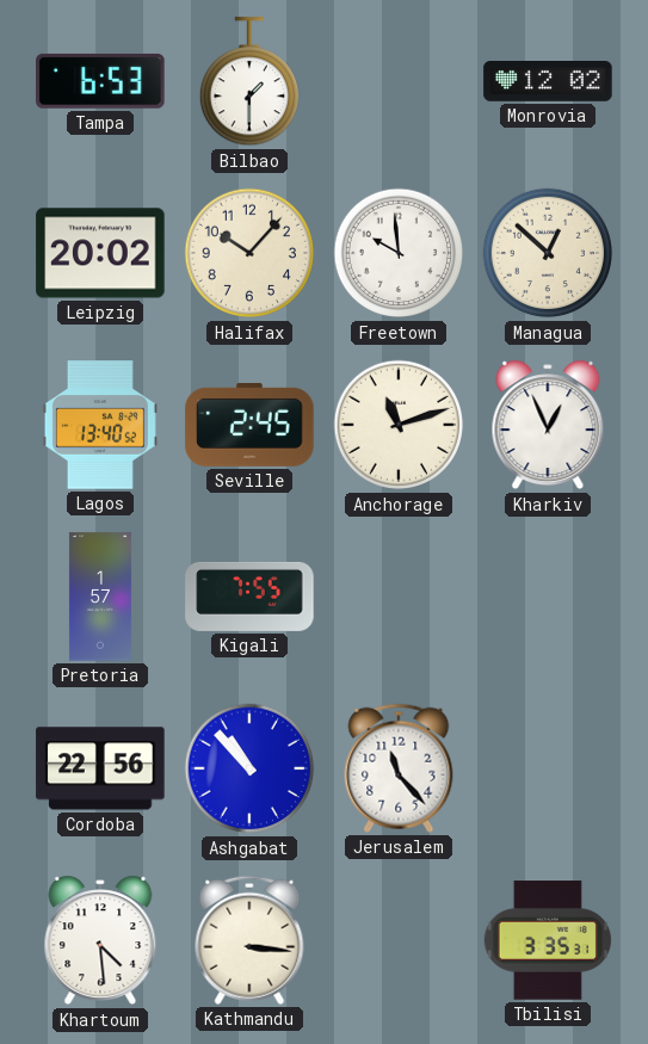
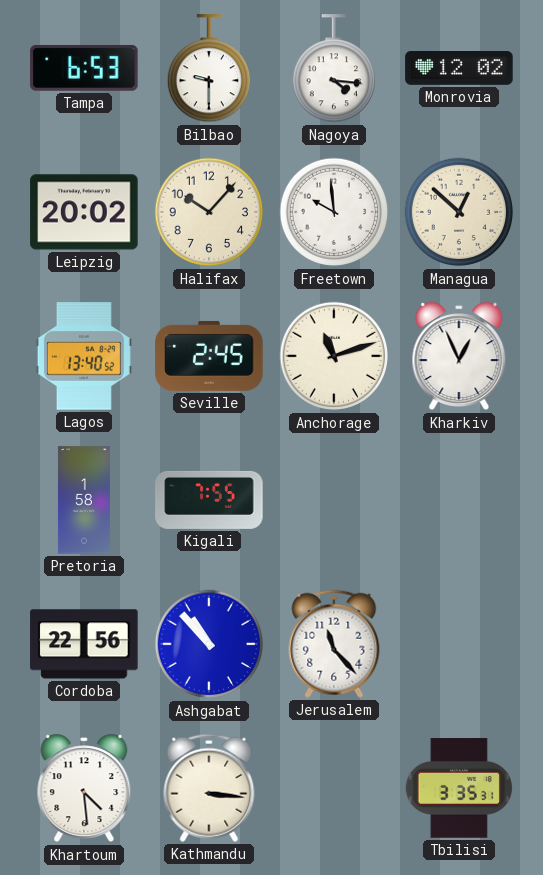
Bilbao: 1:30 -> 9:30 (208, 69)
Nagoya: none -> 4:16 (333, 69)
Pretoria: 1:57 -> 1:58 (84, 500)
